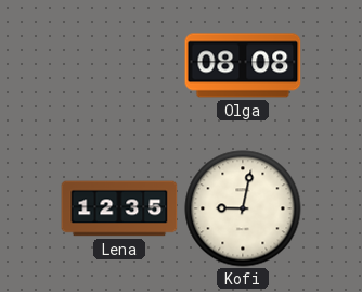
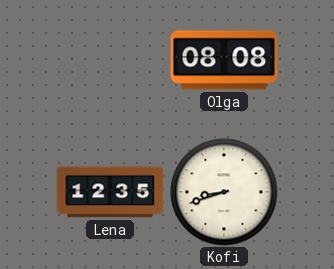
Kofi: 9:02 -> 8:42 (224, 192)
